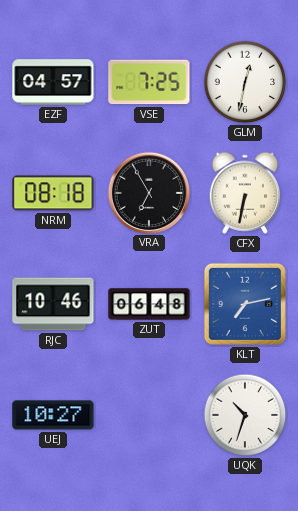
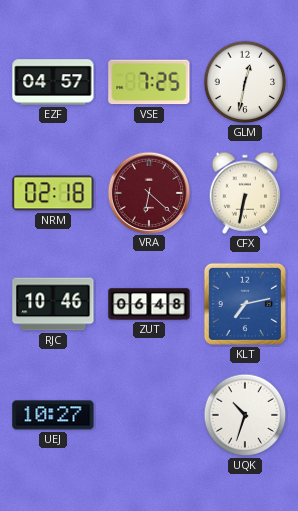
NRM: 08:18 -> 02:18 (53, 193)
VRA: 6:55 -> 6:22 (148, 192)
VRA dial: black -> burgundy (148, 192)
